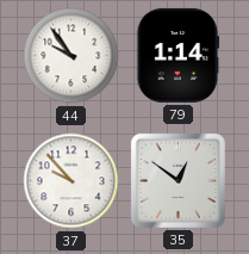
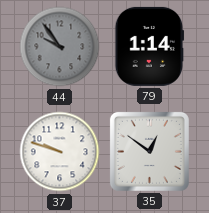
44 dial: white -> grey (60, 47)
37: 9:53 -> 9:48 (60, 152)
